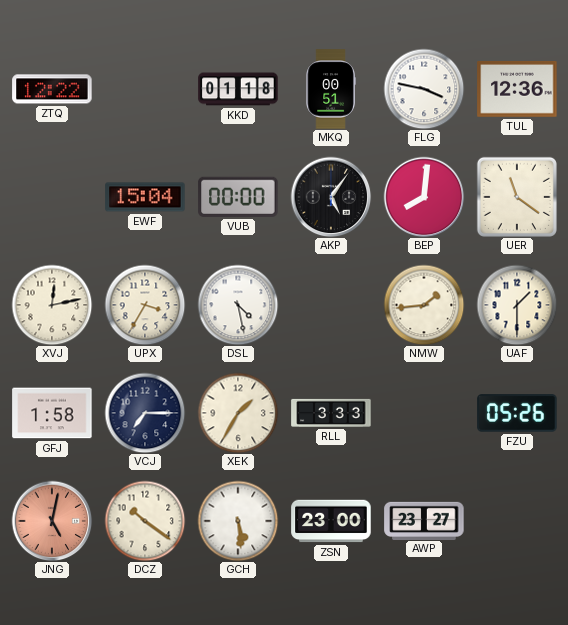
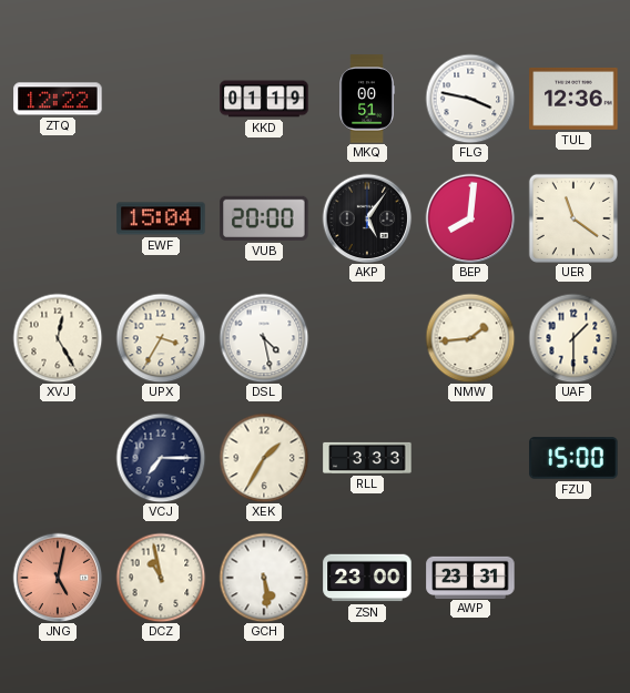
KKD: 01:18 -> 01:19 (264, 99)
VUB: 00:00 -> 20:00 (264, 218)
XVJ: 12:13 -> 12:25 (58, 338)
GFJ: 1:58 -> none (52, 413)
FZU: 05:26 -> 15:00 (573, 458)
DCZ: 10:21 -> 10:58 (161, 578)
AWP: 23:27 -> 23:31 (470, 577)
